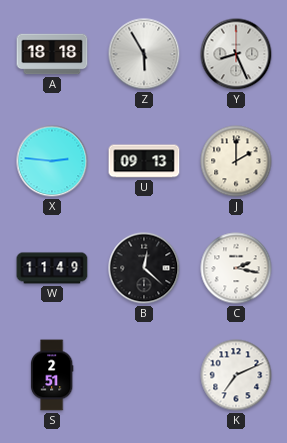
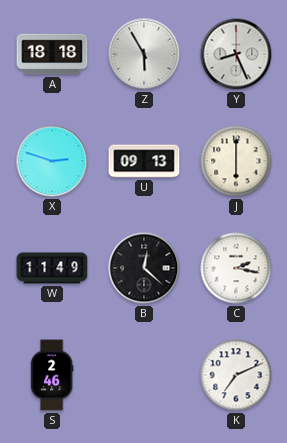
X: 2:46 -> 2:48 (52, 161)
J: 2:00 -> 6:00 (236, 161)
S: 2:51 -> 2:46 (52, 375)
